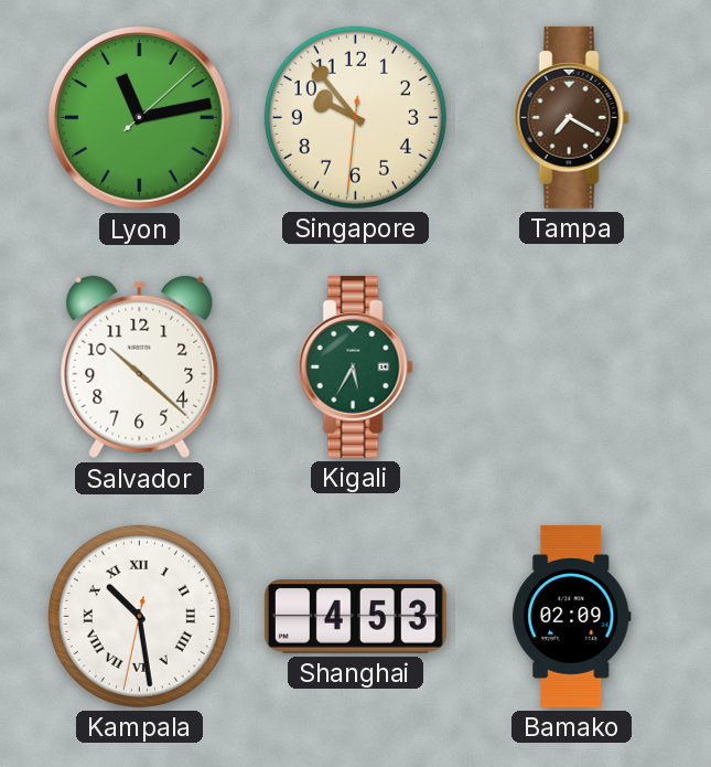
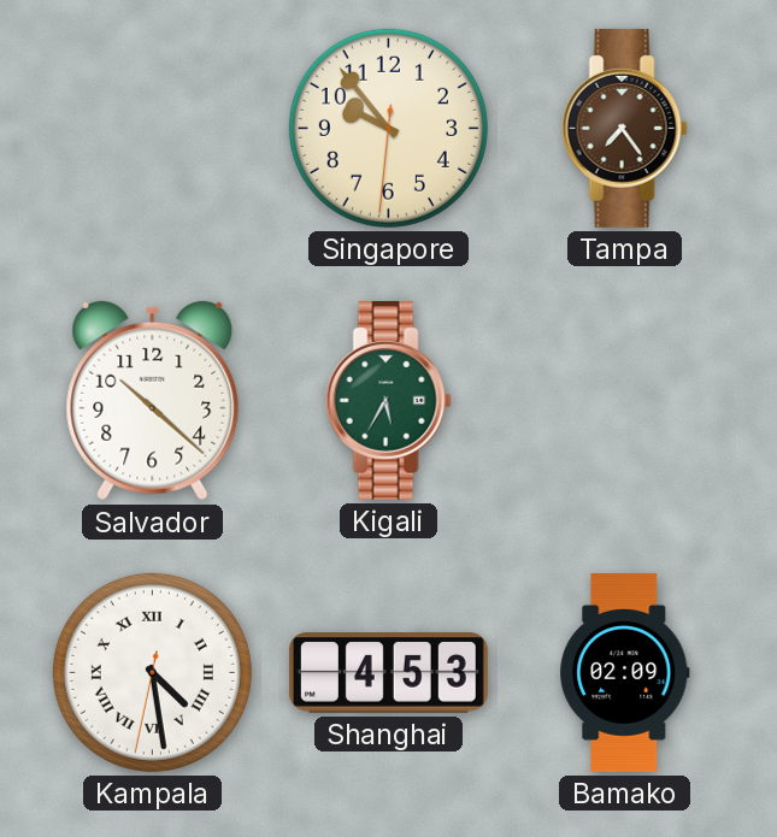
Lyon: 11:13 -> none (139, 117)
Tampa: 7:20 -> 7:24 (624, 128)
Kampala: 10:28 -> 4:28 (152, 672)
